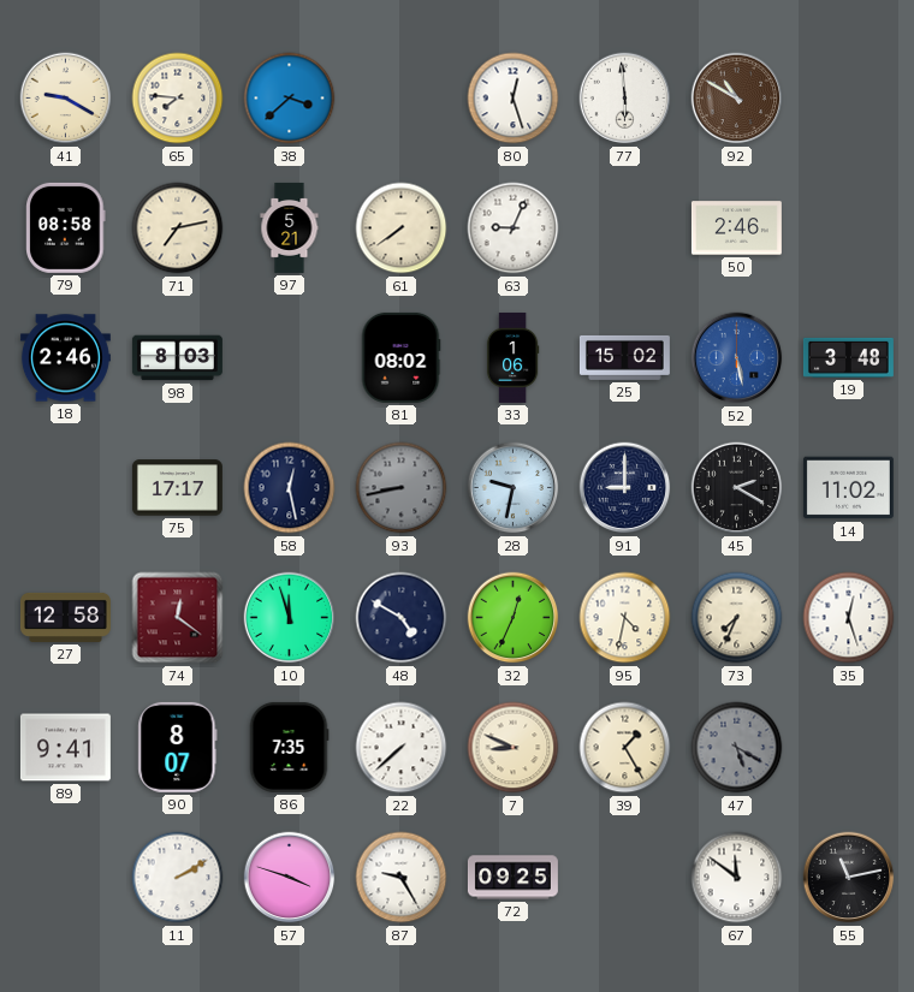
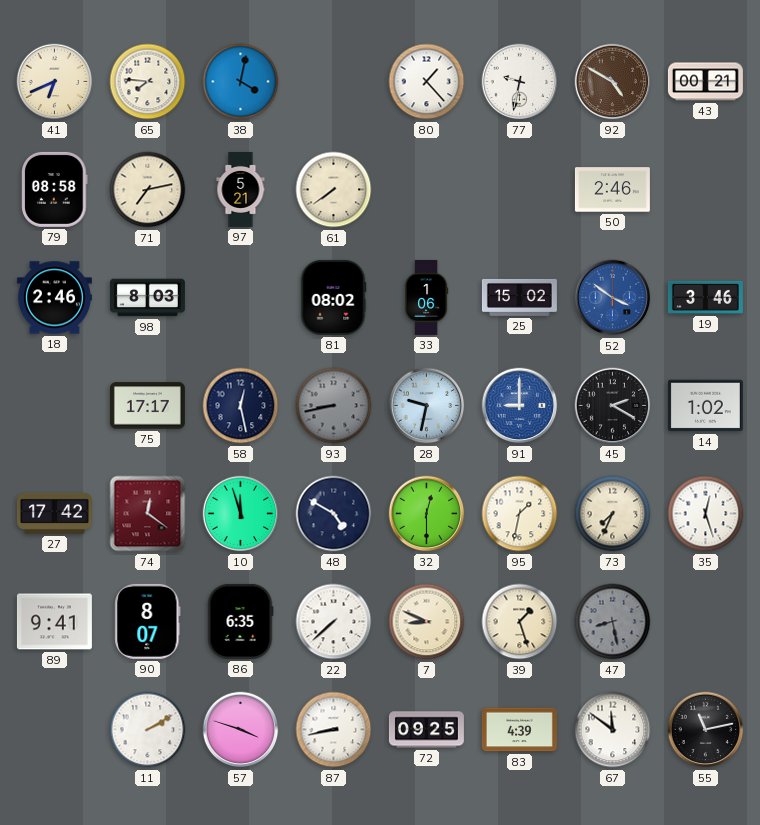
41: 9:20 -> 6:41 (55, 82)
38: 3:38 -> 4:02 (241, 82)
80: 12:27 -> 1:23 (427, 82)
77: 5:59 -> 9:32 (520, 82)
92: 10:50 -> 4:50 (613, 82)
43: none -> 00:21 (705, 82)
63: 9:04 -> none (514, 228)
52: 5:28 -> 3:51 (613, 298)
19: 3:48 -> 3:46 (705, 297)
91 dial: navy -> blue (520, 406)
14: 11:02 -> 1:02 (705, 406)
27: 12:58 -> 17:42 (54, 513)
32: 12:34 -> 12:30 (427, 514)
95: 4:32 -> 1:32 (520, 514)
86: 7:35 -> 6:35 (240, 621)
39: 1:25 -> 1:27 (520, 622)
47: 5:20 -> 8:28 (613, 622)
87: 9:25 -> 8:43 (334, 730)
83: none -> 4:39 (519, 730)
